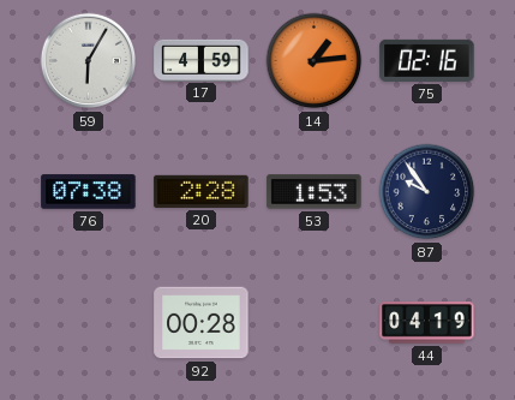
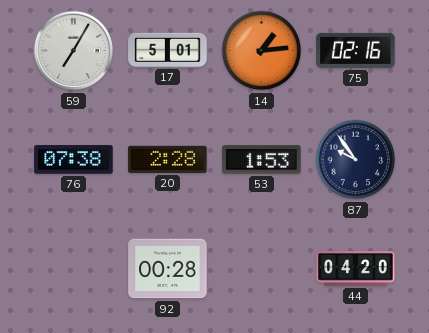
59: 6:05 -> 7:05 (74, 51)
17: 4:59 -> 5:01 (168, 50)
44: 04:19 -> 04:20 (356, 269)
